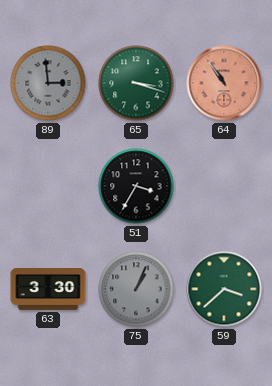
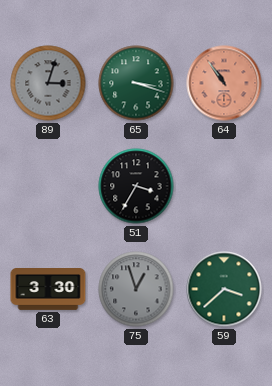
89: 2:59 -> 3:03 (48, 83)
75: 1:04 -> 12:57 (136, 289)
